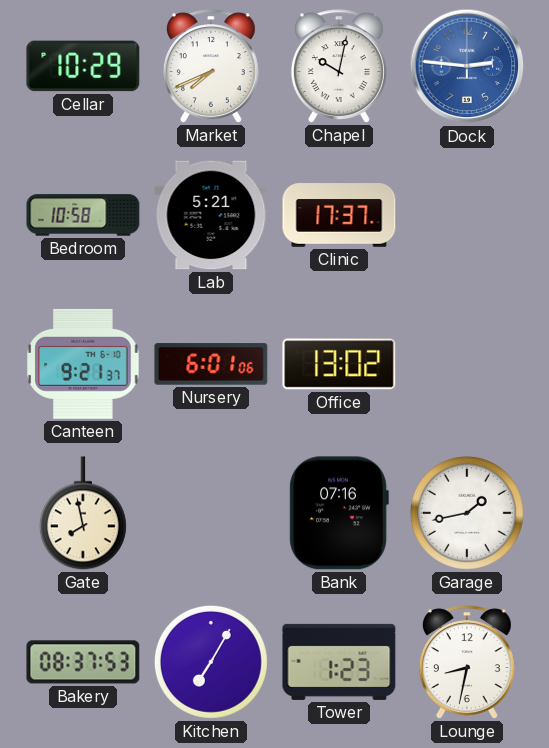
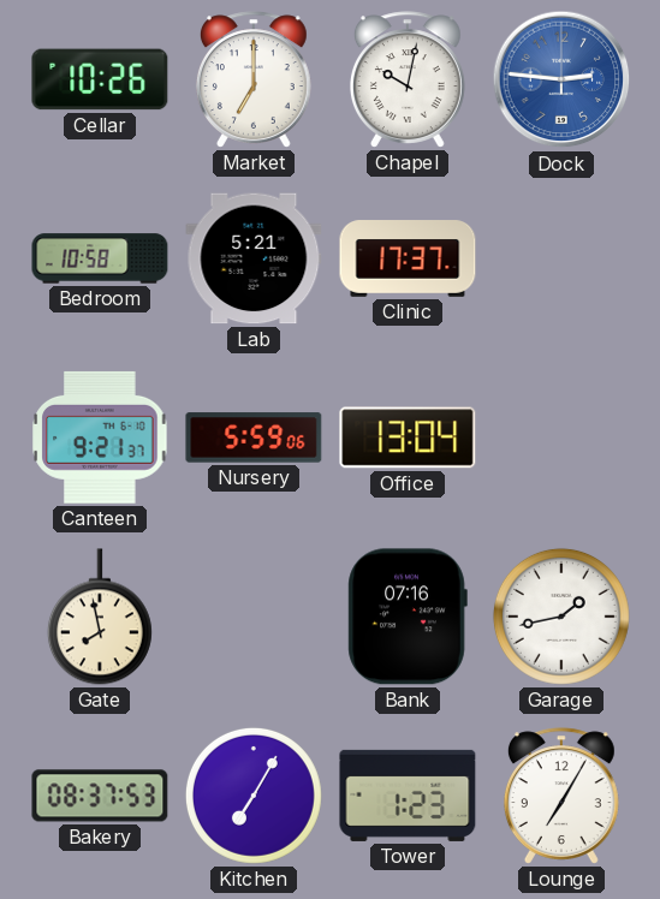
Cellar: 10:29 -> 10:26 (100, 79)
Market: 7:41 -> 7:00 (254, 79)
Nursery: 6:01 -> 5:59 (254, 437)
Office: 13:02 -> 13:04 (408, 437)
Lounge: 8:32 -> 7:05 (561, 796)
